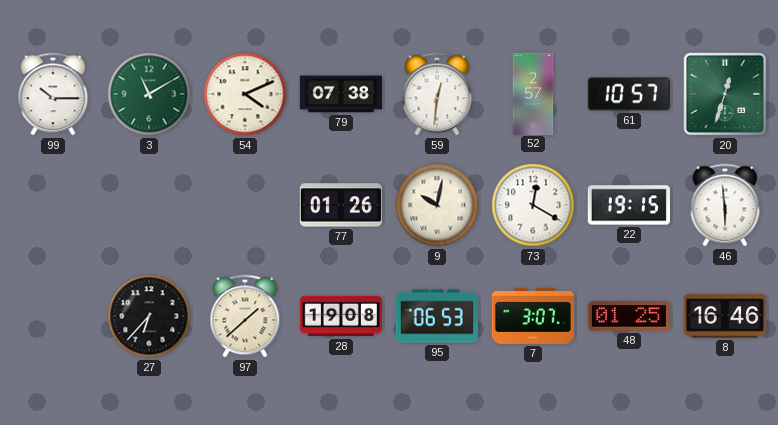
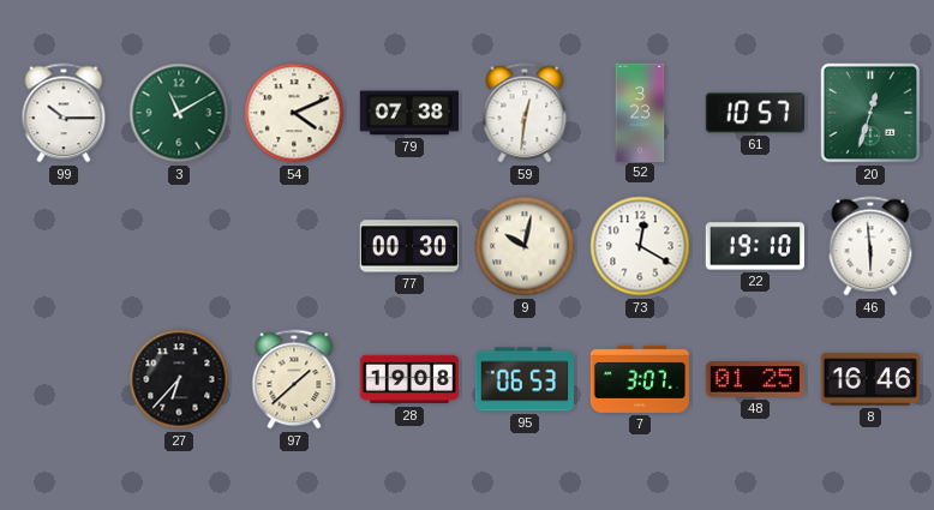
52: 2:57 -> 3:23 (640, 112)
77: 01:26 -> 00:30 (409, 246)
22: 19:15 -> 19:10 (755, 246)
